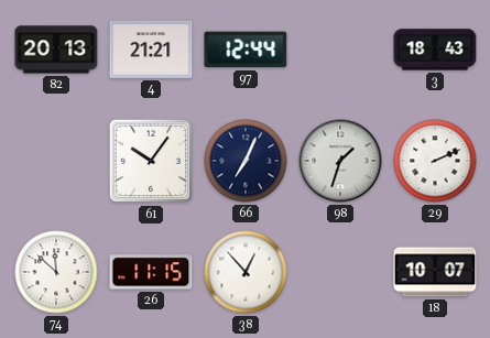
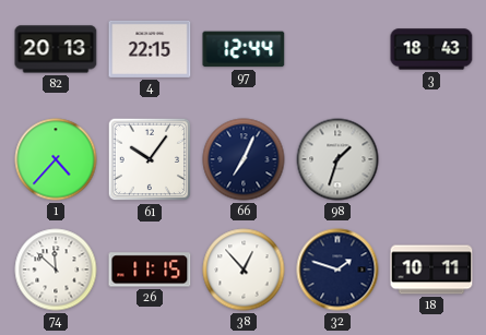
4: 21:21 -> 22:15 (150, 49)
1: none -> 4:37 (56, 159)
29: 2:11 -> none (435, 161)
32: none -> 1:48 (337, 270)
18: 10:07 -> 10:11 (431, 270)
